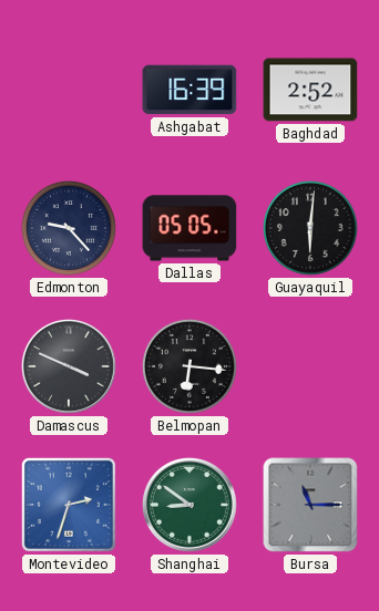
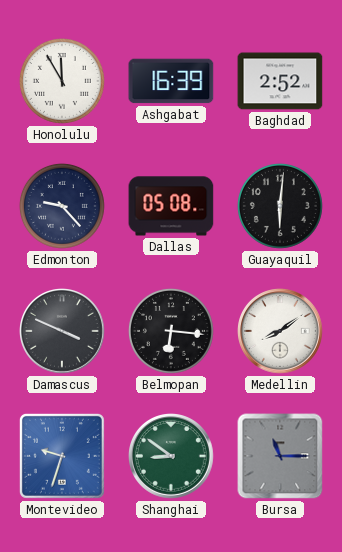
Honolulu: none -> 11:55 (62, 81)
Dallas: 05:05 -> 05:08 (171, 206)
Medellin: none -> 8:09 (281, 332)
Montevideo: 2:33 -> 9:33 (62, 456)
